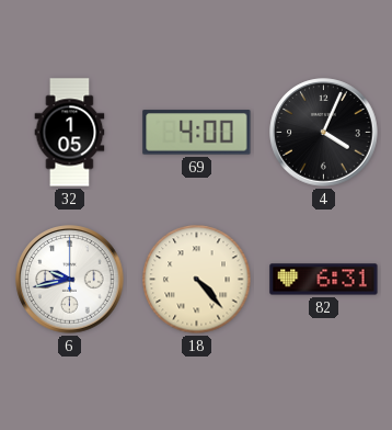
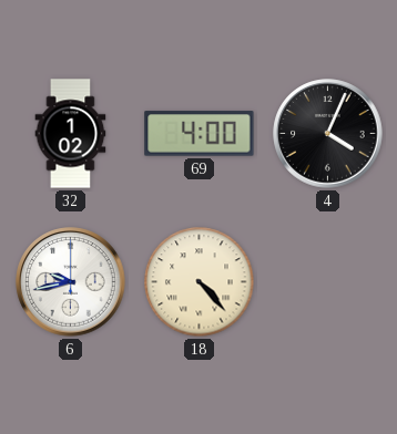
32: 1:05 -> 1:02 (71, 134)
82: 6:31 -> none (324, 280)
